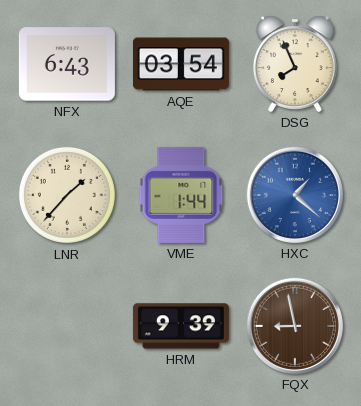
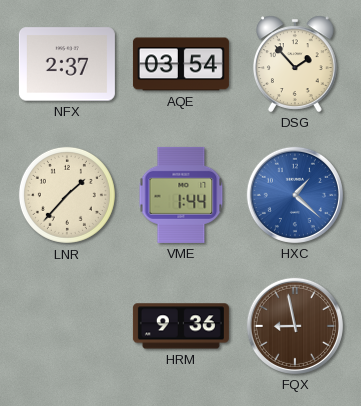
NFX: 6:43 -> 2:37 (67, 64)
DSG: 7:56 -> 1:53 (296, 64)
HRM: 9:39 -> 9:36 (181, 326)
